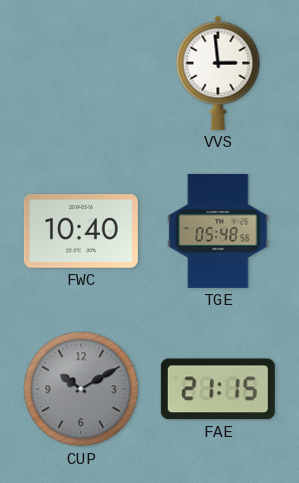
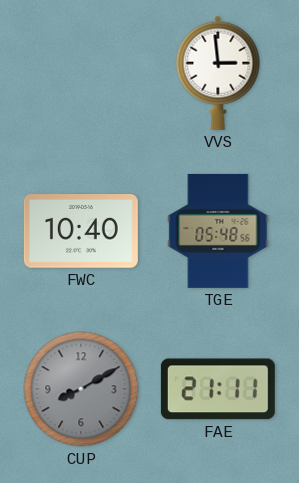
CUP: 10:10 -> 8:10 (81, 389)
FAE: 21:15 -> 21:11 (218, 389)
